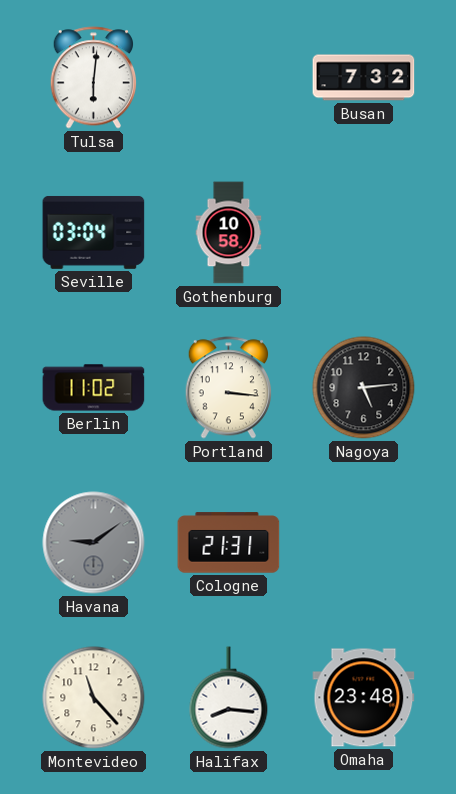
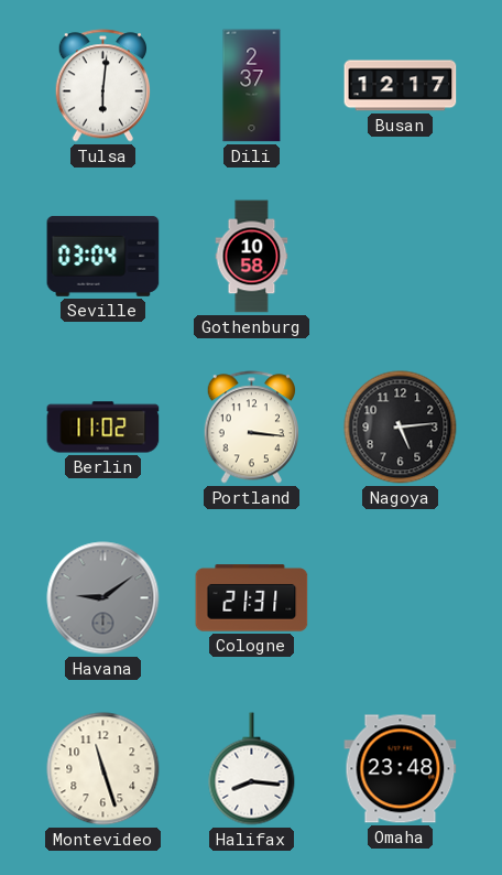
Dili: none -> 2:37 (252, 86)
Busan: 7:32 -> 12:17 (401, 86)
Montevideo: 11:23 -> 11:27 (103, 769)
